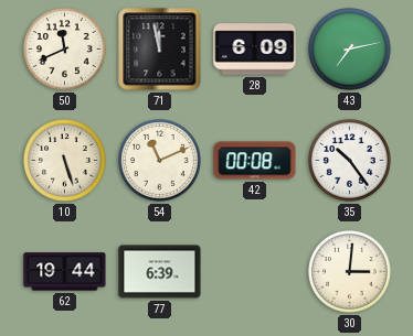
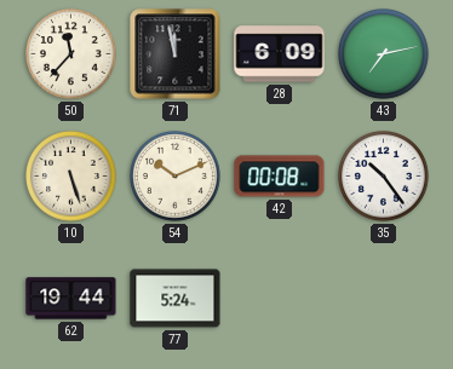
50: 11:41 -> 11:37 (71, 54)
54: 11:11 -> 10:11 (176, 177)
77: 6:39 -> 5:24 (176, 299)
30: 3:01 -> none (350, 272)
